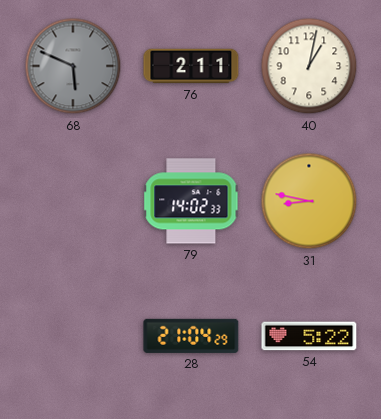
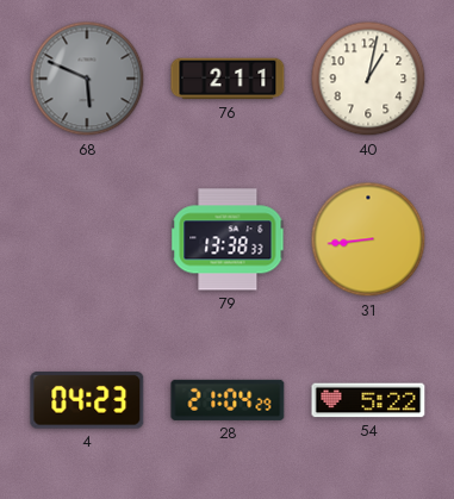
79: 14:02 -> 13:38 (228, 239)
31: 8:47 -> 8:44 (368, 239)
4: none -> 04:23 (87, 400)
